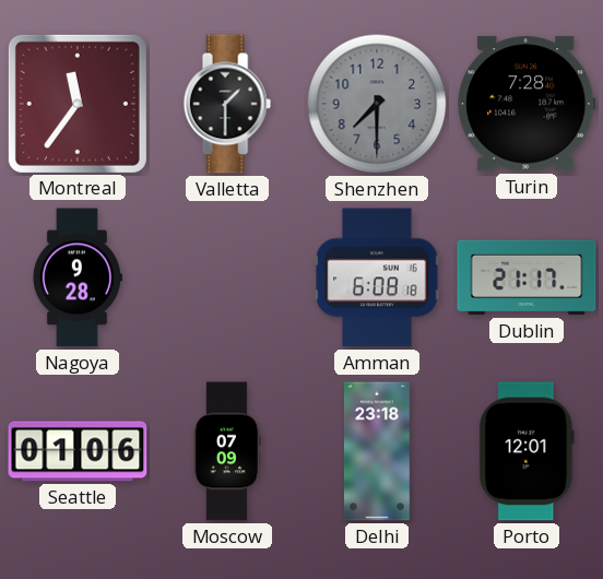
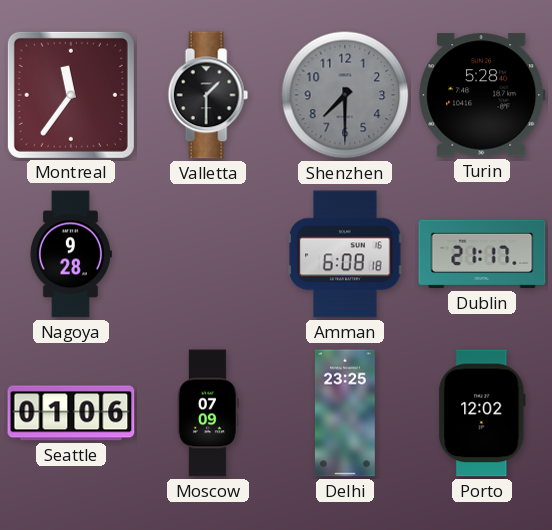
Turin: 7:28 -> 5:28 (482, 95)
Delhi: 23:18 -> 23:25 (345, 413)
Porto: 12:01 -> 12:02 (482, 413)
